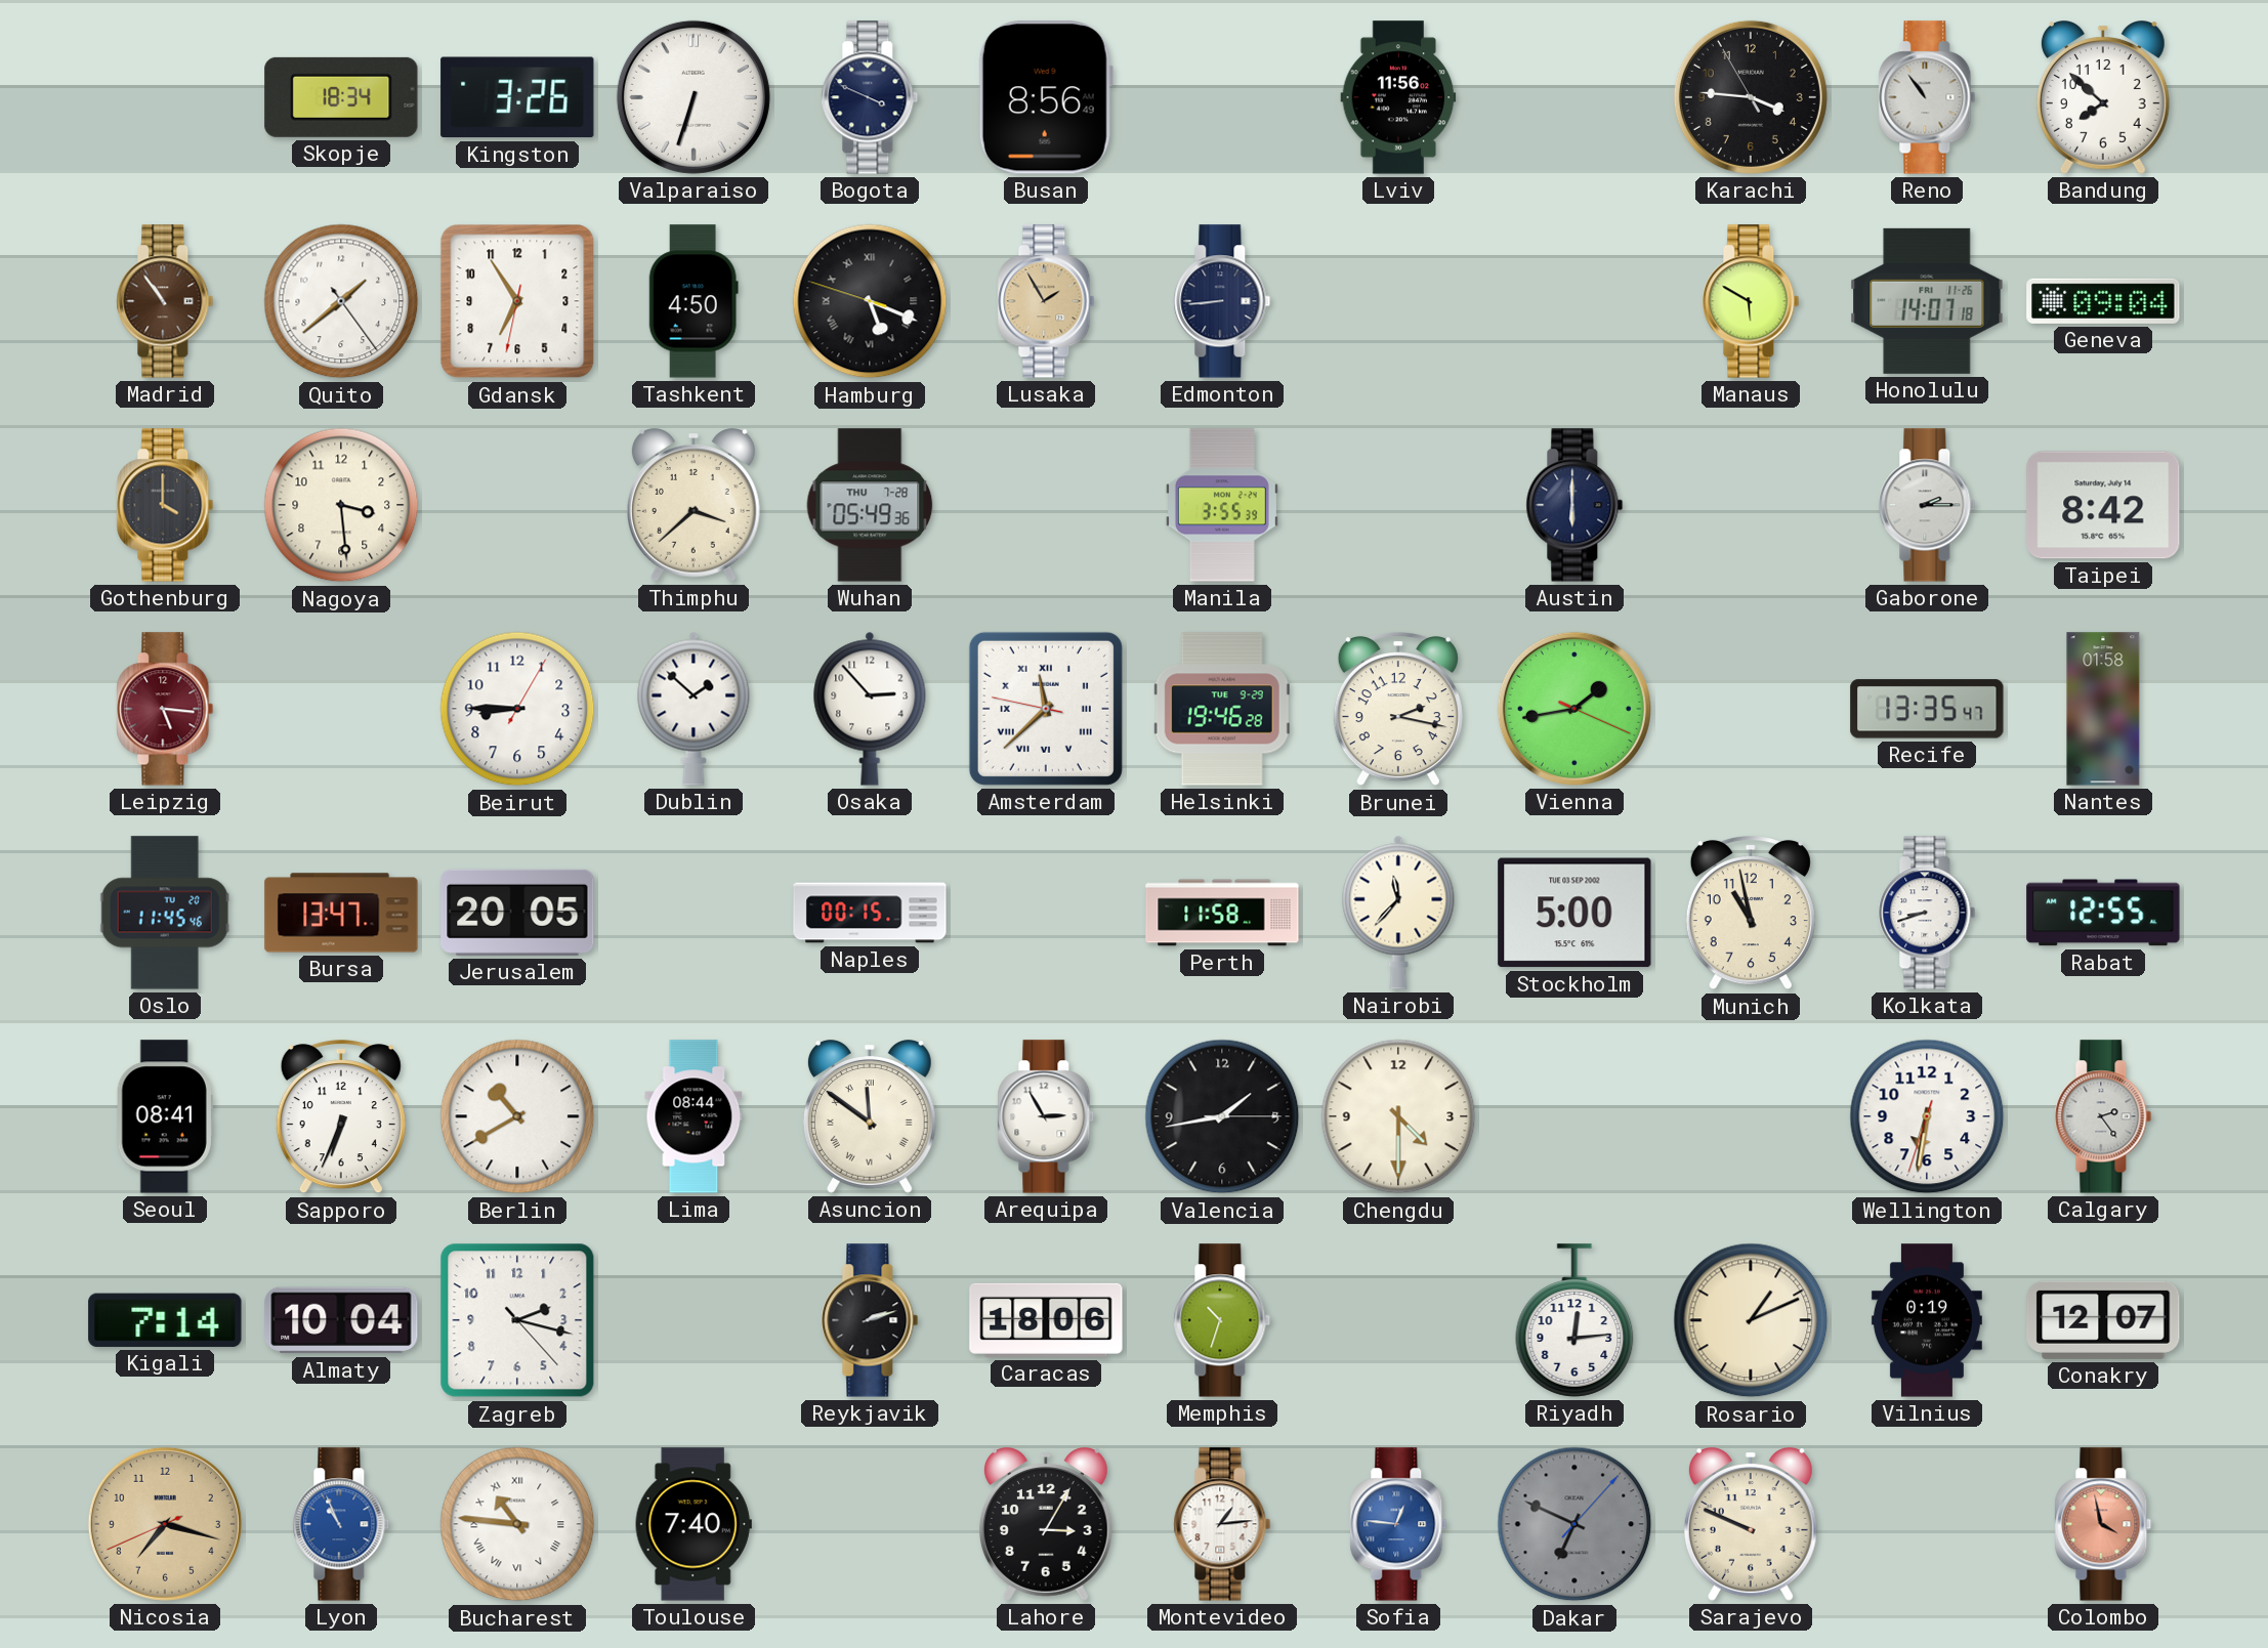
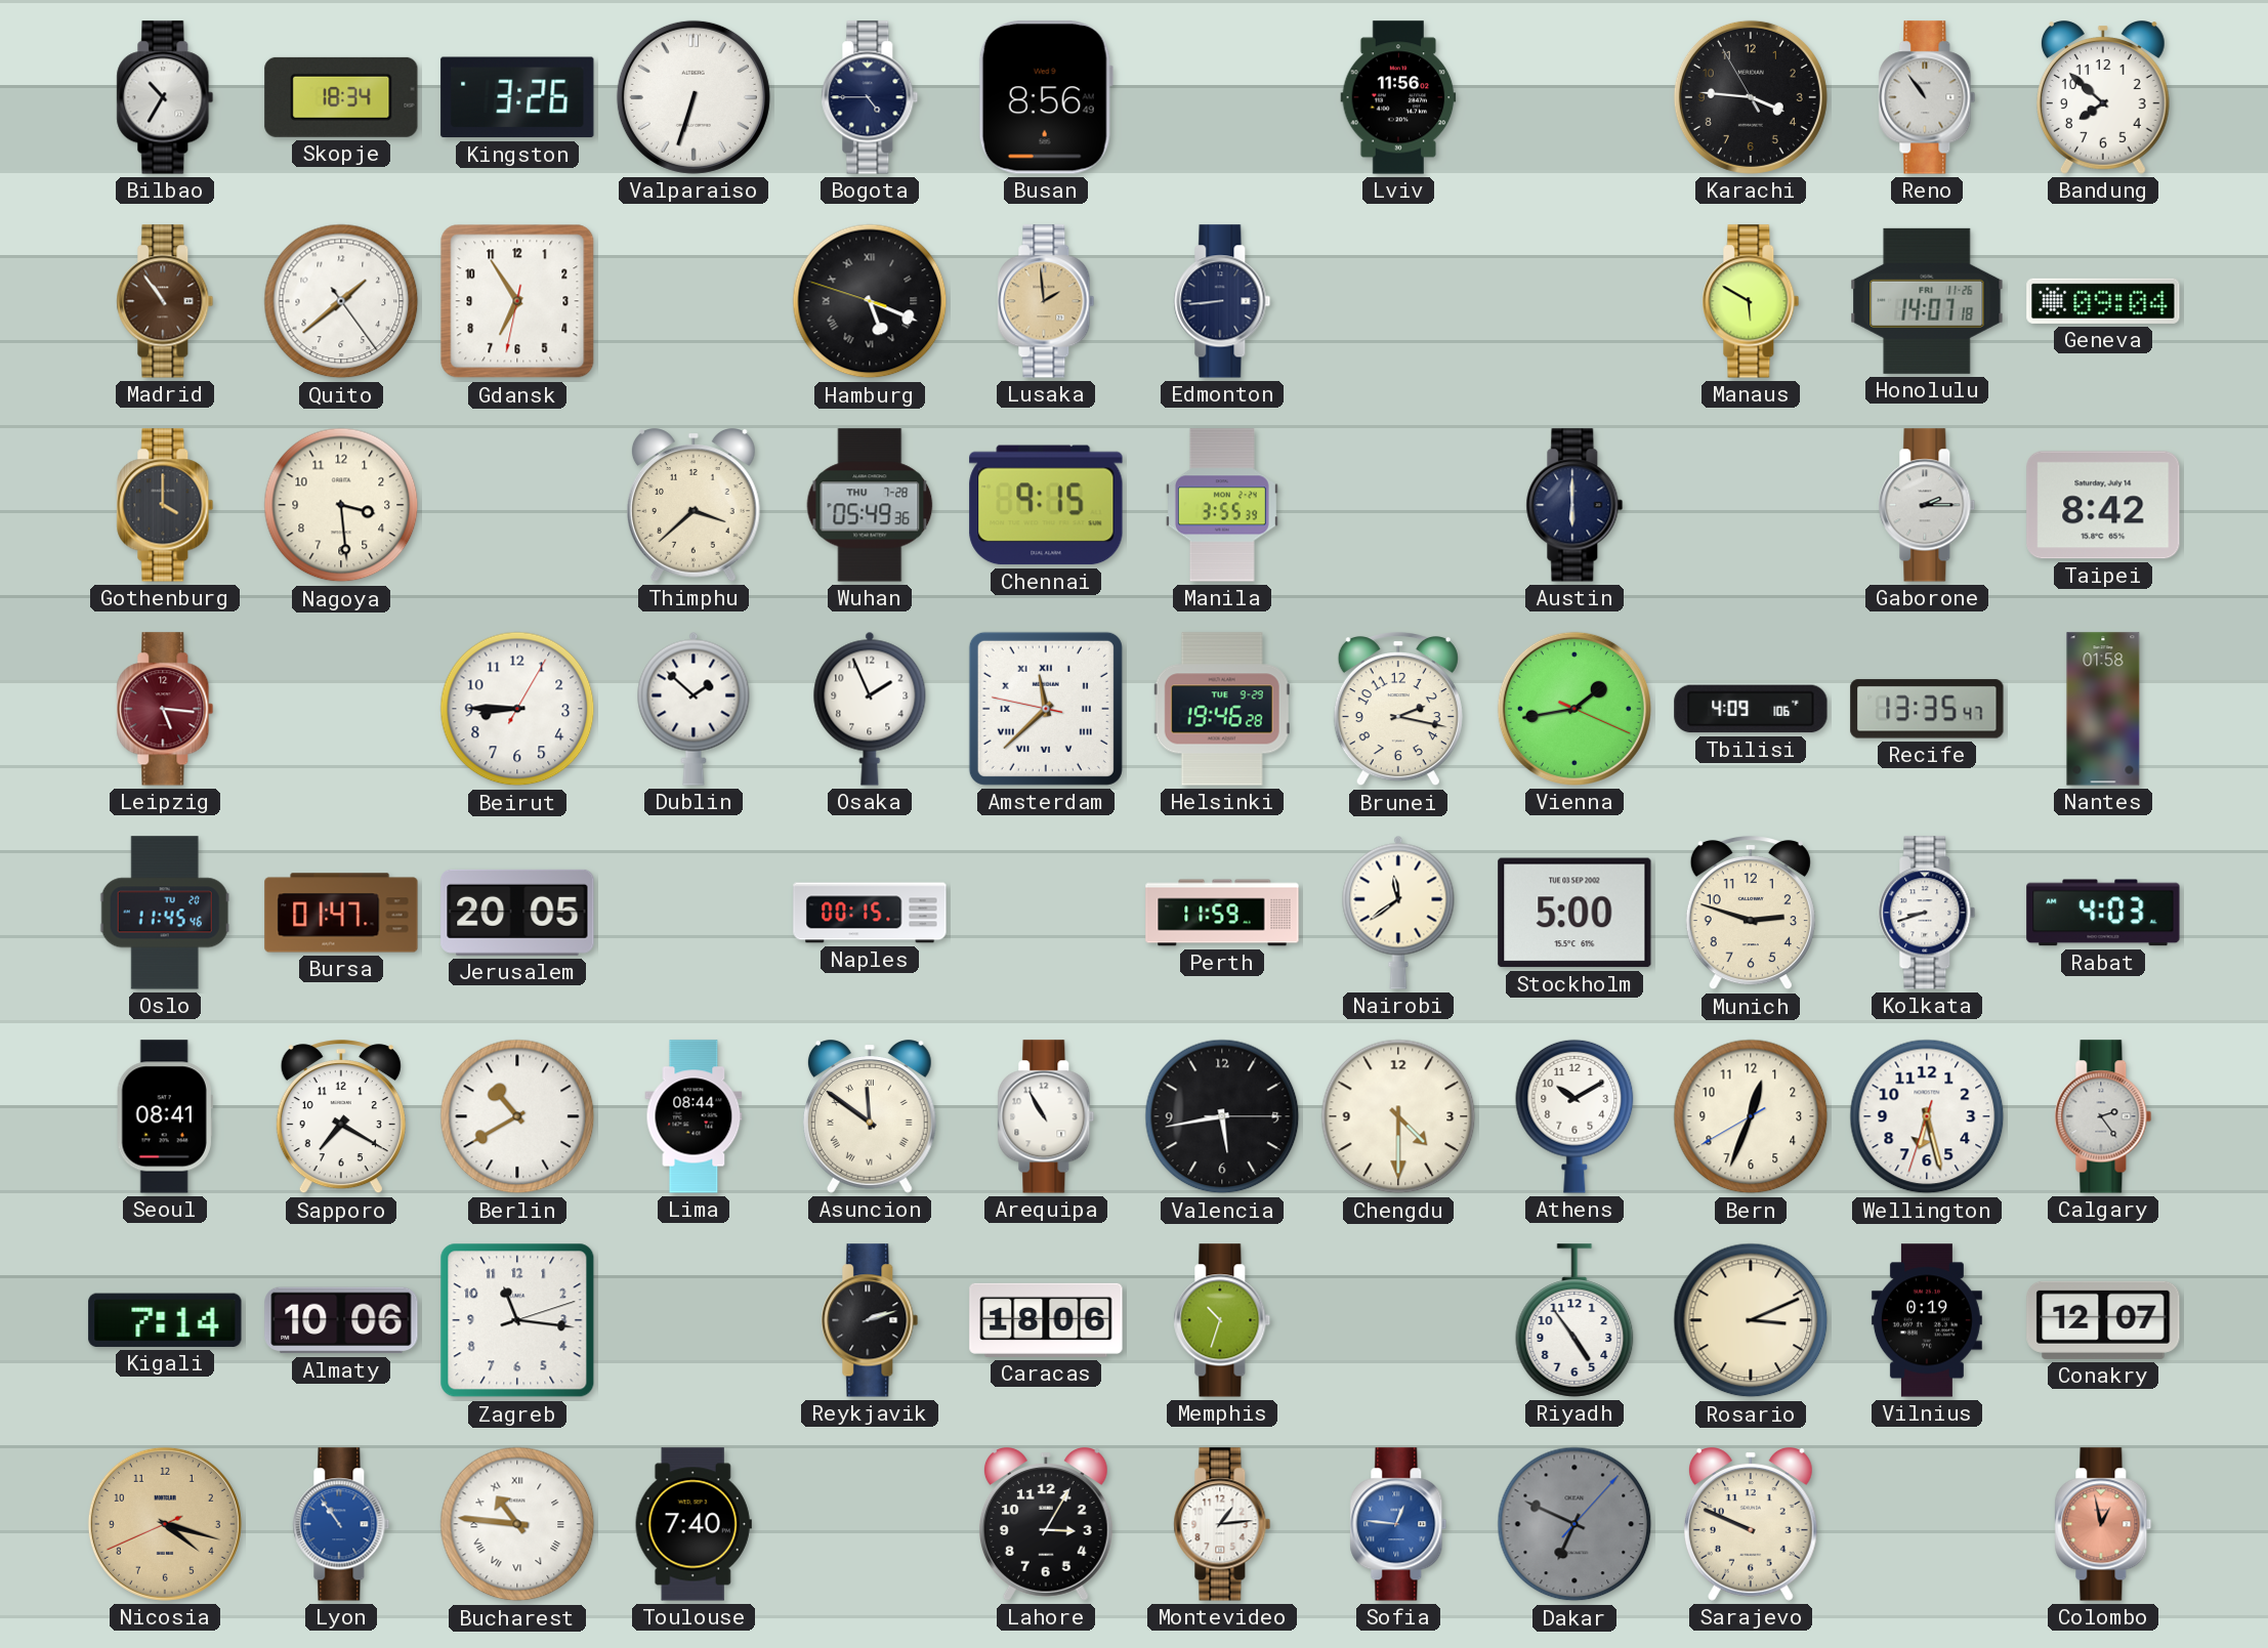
Bilbao: none -> 10:35 (165, 97)
Bogota: 3:49 -> 4:45 (870, 97)
Tashkent: 4:50 -> none (694, 301)
Lusaka: 1:55 -> 1:59 (1046, 301)
Chennai: none -> 9:15 (1046, 505)
Osaka: 2:53 -> 1:56 (870, 709)
Tbilisi: none -> 4:09 (1751, 709)
Bursa: 13:47 -> 01:47 (341, 913)
Perth: 11:58 -> 11:59 (1222, 913)
Nairobi: 11:37 -> 11:39 (1398, 913)
Munich: 10:58 -> 2:48 (1751, 914)
Rabat: 12:55 -> 4:03 (2103, 913)
Sapporo: 6:34 -> 7:20 (341, 1117)
Arequipa: 2:55 -> 10:55 (1046, 1116)
Valencia: 1:43 -> 5:43 (1222, 1116)
Athens: none -> 10:10 (1574, 1116)
Bern: none -> 12:33 (1751, 1116)
Wellington: 6:31 -> 6:27 (1927, 1116)
Almaty: 10:04 -> 10:06 (341, 1320)
Zagreb: 2:17 -> 11:16 (517, 1320)
Riyadh: 12:14 -> 4:54 (1574, 1320)
Rosario: 1:11 -> 3:11 (1751, 1320)
Nicosia: 7:17 -> 4:17 (165, 1524)
Lyon: 10:56 -> 10:54 (341, 1524)
Colombo: 3:58 -> 12:58 (2103, 1524)
